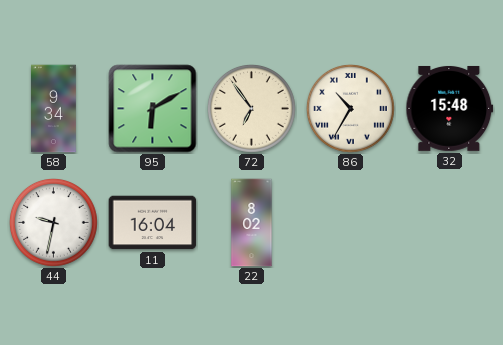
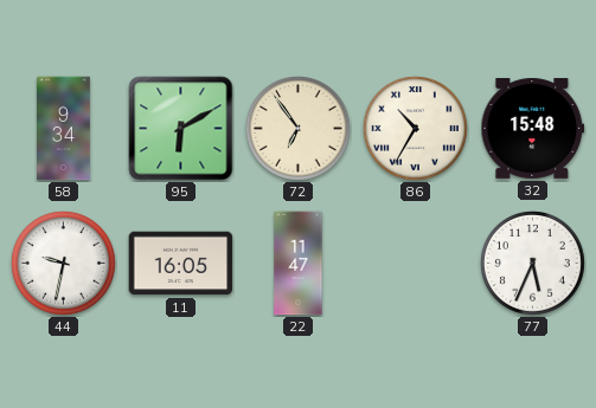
11: 16:04 -> 16:05 (181, 264)
22: 8:02 -> 11:47 (299, 264)
77: none -> 5:34 (533, 264)
